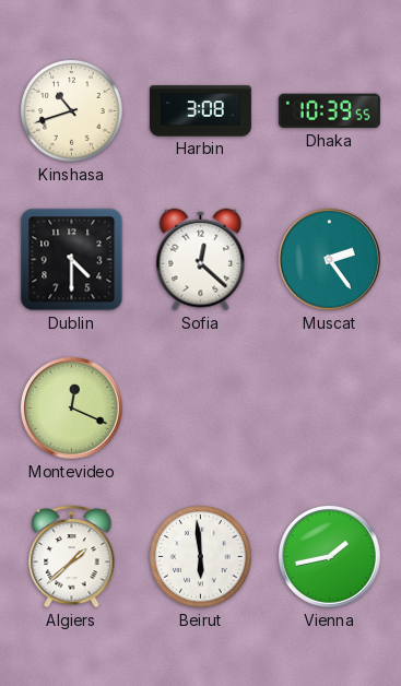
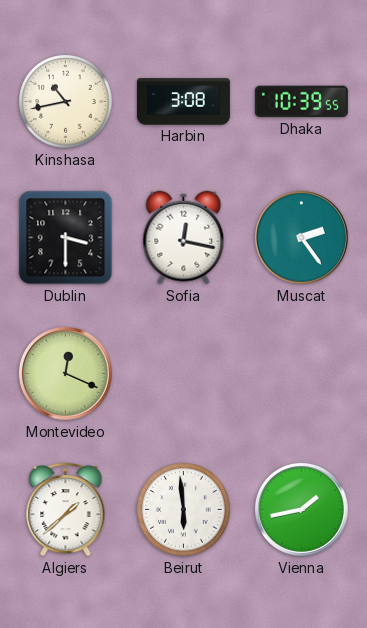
Kinshasa: 10:42 -> 10:43 (66, 102)
Dublin: 4:30 -> 3:30 (66, 238)
Sofia: 12:22 -> 12:17 (184, 238)
